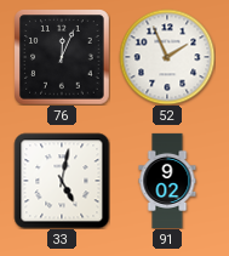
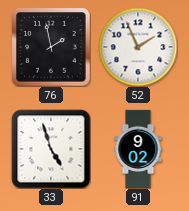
76: 12:04 -> 1:58 (51, 47)
33: 5:02 -> 4:57 (51, 149)
